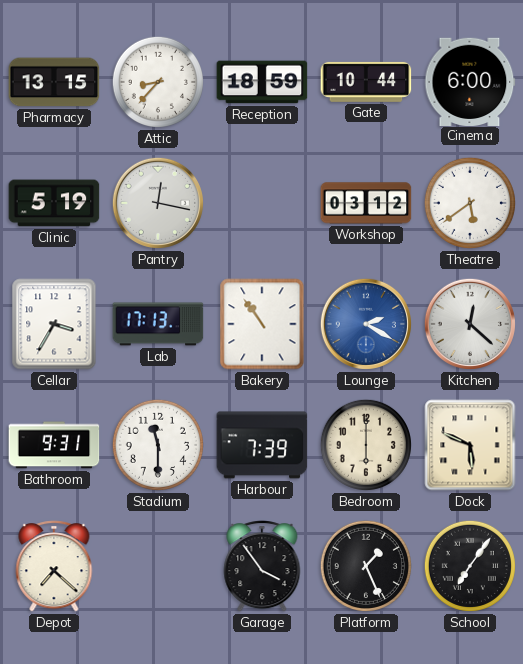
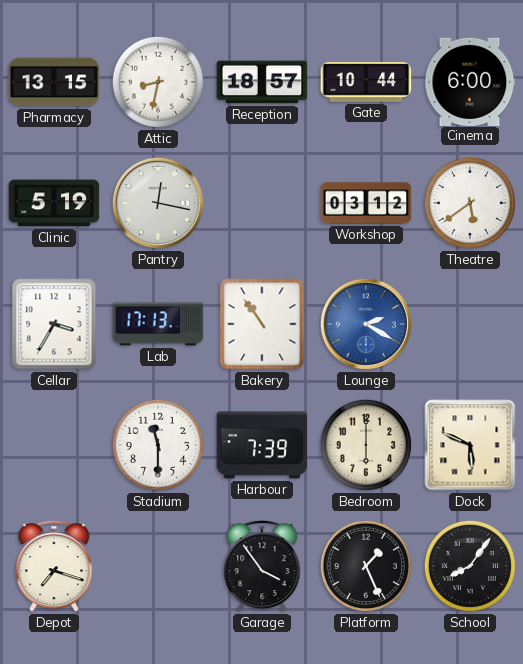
Attic: 8:37 -> 8:32 (158, 82)
Reception: 18:59 -> 18:57 (262, 82)
Kitchen: 12:22 -> none (470, 324)
Bathroom: 9:31 -> none (54, 445)
Depot: 7:22 -> 7:18 (54, 566)
School: 7:06 -> 8:06 (470, 566)
